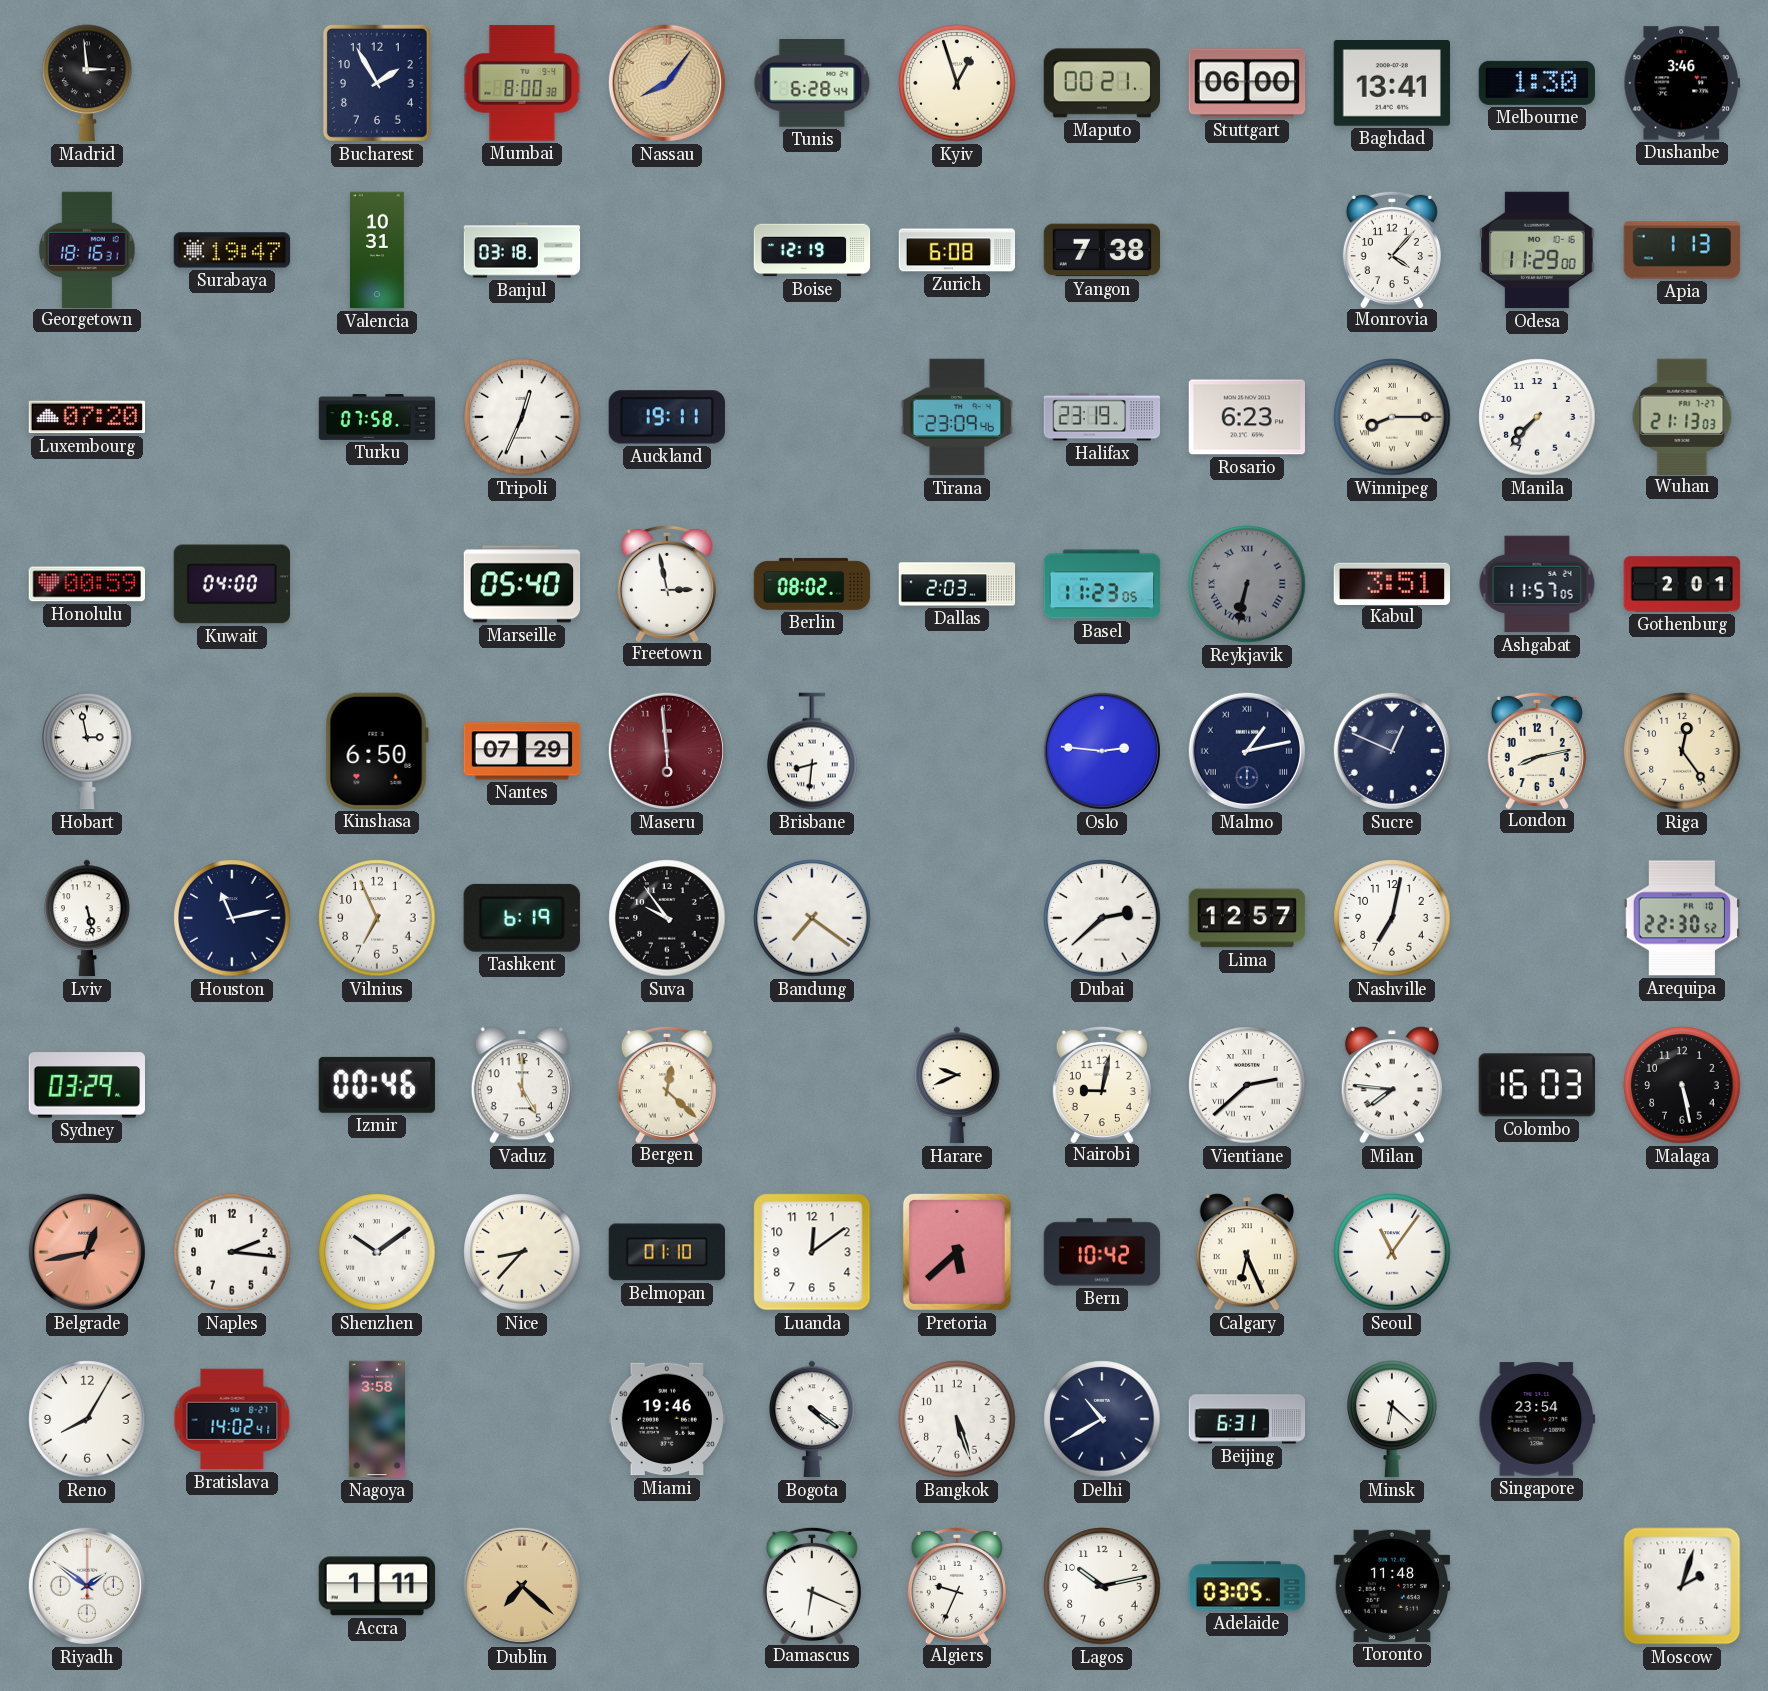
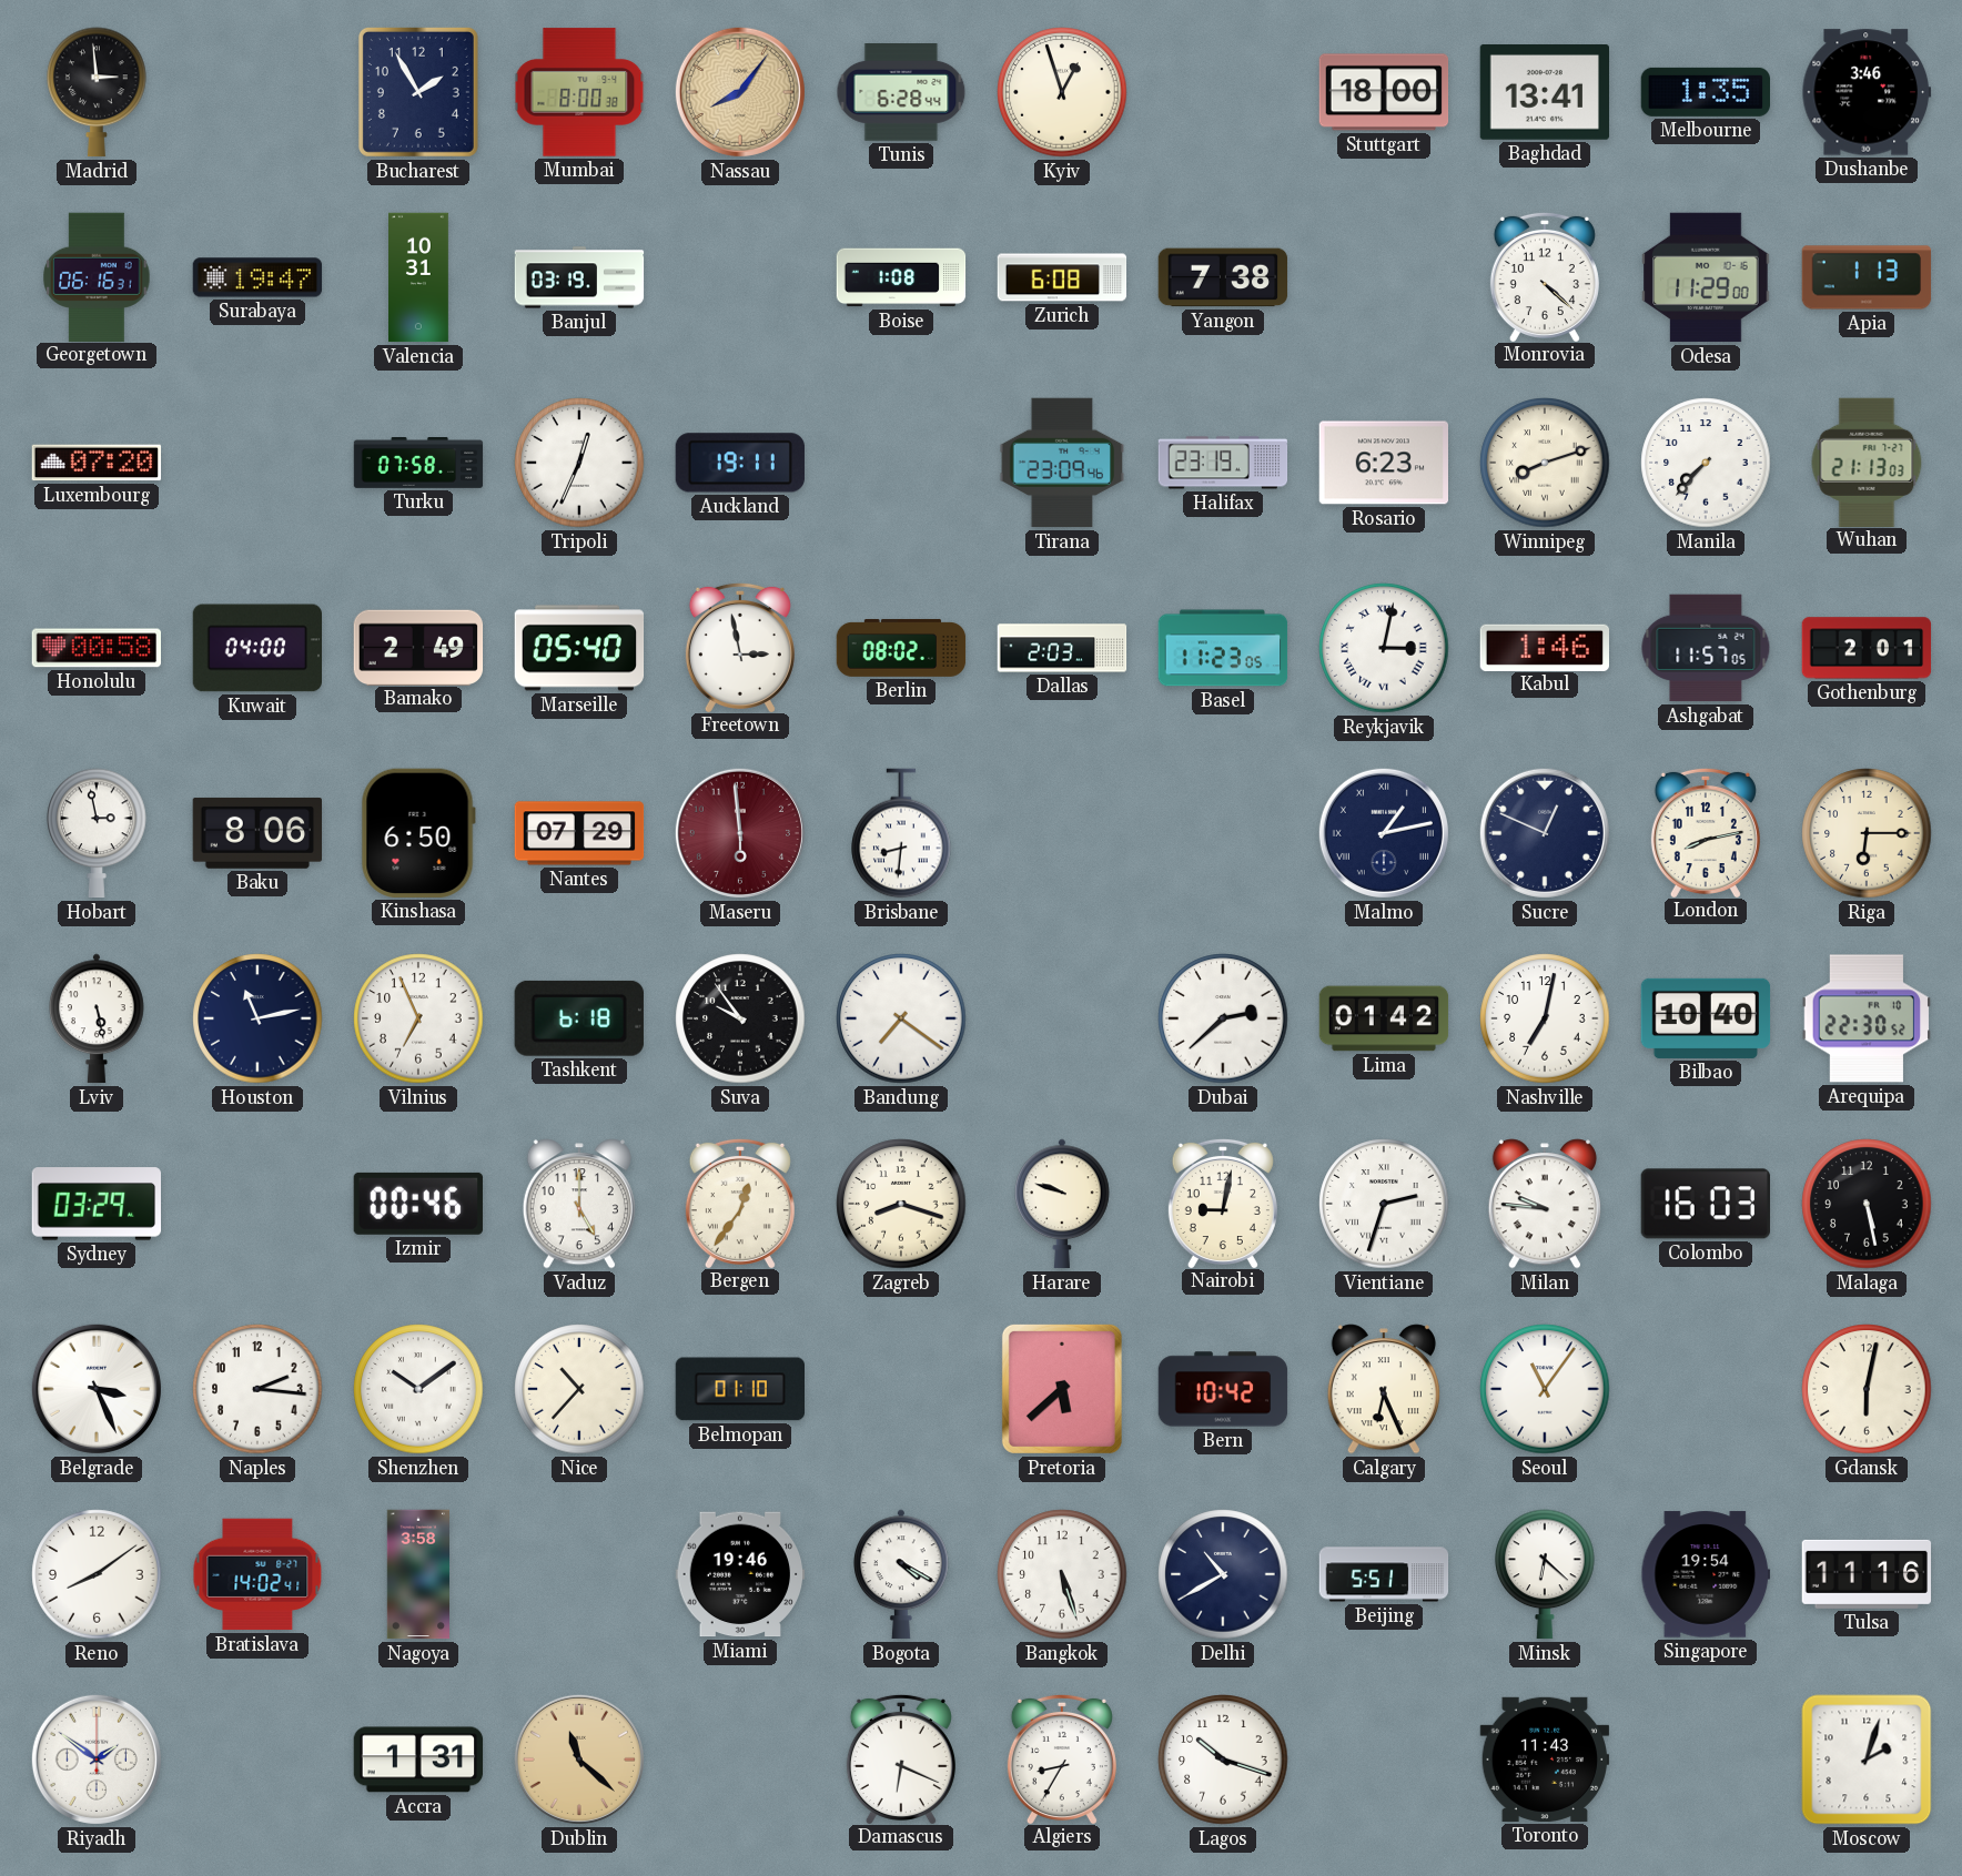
Maputo: 00:21 -> none (1102, 83)
Stuttgart: 06:00 -> 18:00 (1384, 92)
Melbourne: 1:30 -> 1:35 (1705, 92)
Georgetown: 18:16 -> 06:16 (97, 276)
Banjul: 03:18 -> 03:19 (579, 277)
Boise: 12:19 -> 1:08 (901, 277)
Monrovia: 4:07 -> 4:22 (1545, 276)
Winnipeg: 8:15 -> 8:12 (1545, 463)
Honolulu: 00:59 -> 00:58 (95, 648)
Bamako: none -> 2:49 (418, 647)
Reykjavik: 6:32 -> 3:02 (1384, 648)
Reykjavik dial: grey -> white (1384, 648)
Kabul: 3:51 -> 1:46 (1544, 647)
Baku: none -> 8:06 (256, 833)
Oslo: 2:46 -> none (1102, 751)
Riga: 12:24 -> 6:15 (1867, 833)
Tashkent: 6:19 -> 6:18 (579, 1018)
Lima: 12:57 -> 01:42 (1384, 1018)
Bilbao: none -> 10:40 (1706, 1018)
Bergen: 12:22 -> 12:36 (740, 1203)
Zagreb: none -> 8:18 (901, 1204)
Harare: 9:41 -> 9:48 (1063, 1204)
Vientiane: 2:38 -> 2:33 (1384, 1204)
Milan: 7:46 -> 9:46 (1545, 1204)
Belgrade: 12:43 -> 3:26 (97, 1389)
Belgrade dial: salmon -> white (97, 1389)
Nice: 8:37 -> 10:37 (579, 1389)
Luanda: 12:09 -> none (812, 1252)
Gdansk: none -> 6:02 (1867, 1389)
Reno: 8:05 -> 8:09 (97, 1574)
Bogota: 4:21 -> 4:20 (902, 1574)
Beijing: 6:31 -> 5:51 (1384, 1574)
Singapore: 23:54 -> 19:54 (1706, 1574)
Tulsa: none -> 11:16 (1867, 1574)
Accra: 1:11 -> 1:31 (418, 1760)
Dublin: 7:22 -> 11:22 (579, 1760)
Algiers: 9:34 -> 8:35 (1062, 1758)
Lagos: 10:13 -> 10:18 (1223, 1760)
Adelaide: 03:05 -> none (1247, 1586)
Toronto: 11:48 -> 11:43 (1545, 1760)
